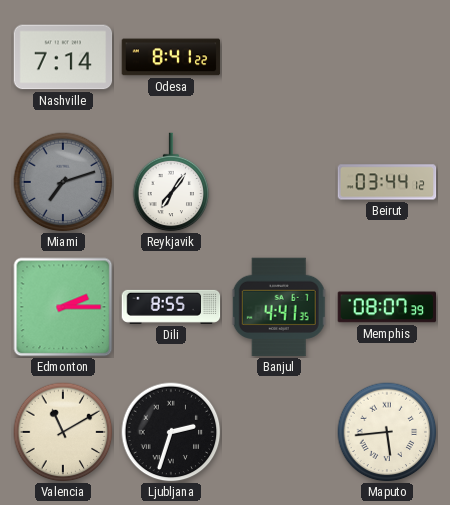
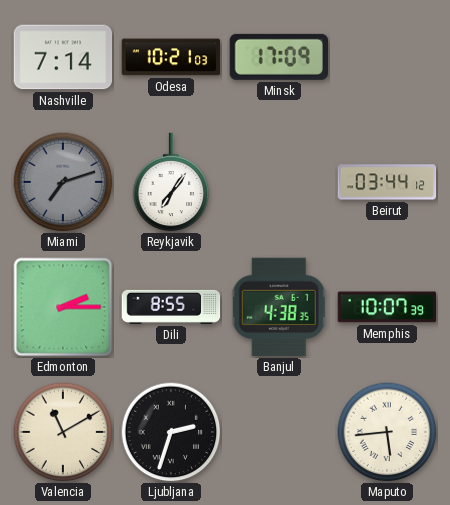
Odesa: 8:41 -> 10:21 (171, 57)
Minsk: none -> 17:09 (278, 57)
Banjul: 4:41 -> 4:38 (279, 307)
Memphis: 08:07 -> 10:07 (387, 307)
